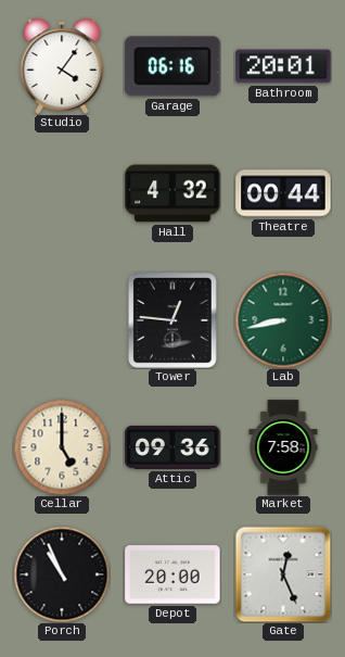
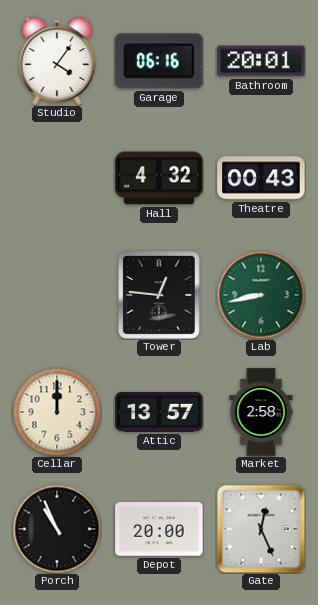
Theatre: 00:44 -> 00:43 (261, 178)
Cellar: 5:00 -> 12:00 (57, 412)
Attic: 09:36 -> 13:57 (159, 412)
Market: 7:58 -> 2:58 (261, 412)
